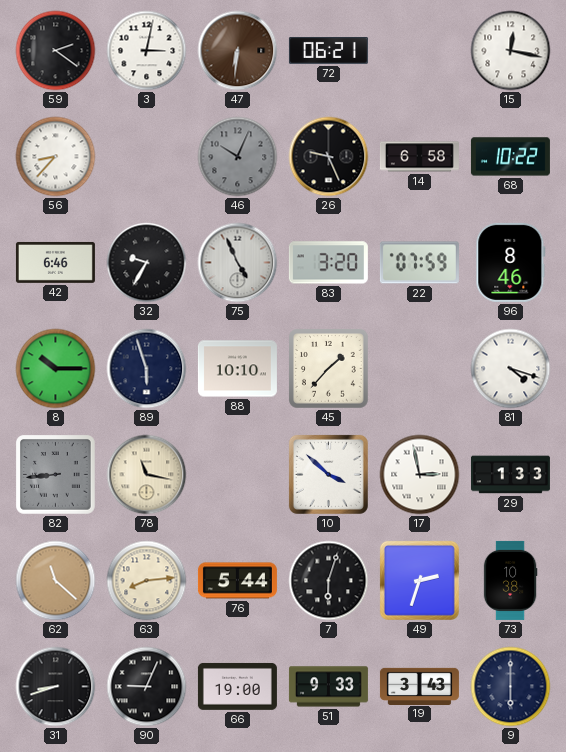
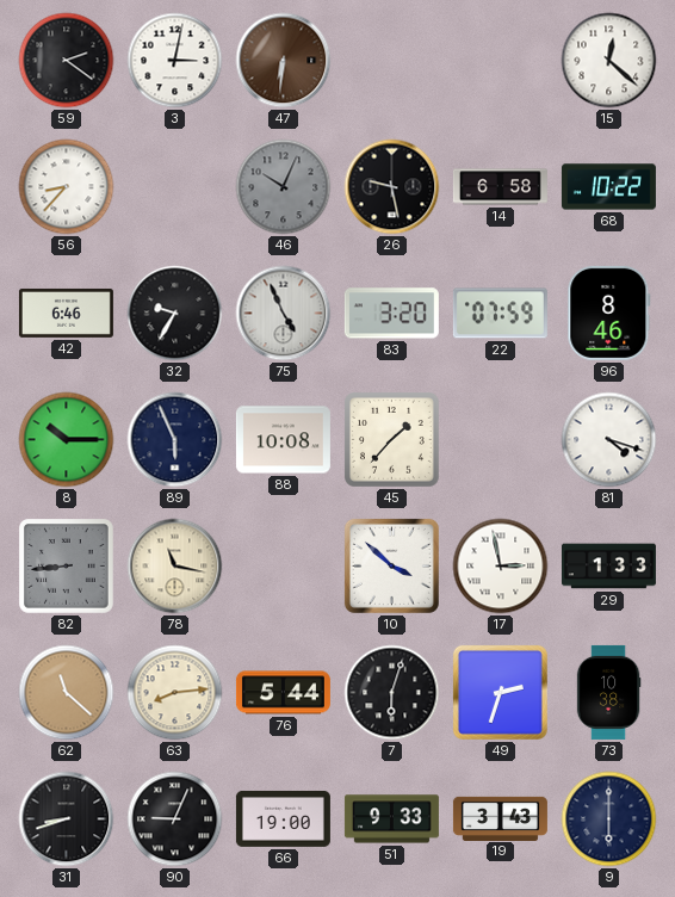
72: 06:21 -> none (328, 51)
15: 12:17 -> 12:22 (609, 61)
26: 9:26 -> 9:28 (392, 187)
89: 5:57 -> 5:56 (175, 440)
88: 10:10 -> 10:08 (283, 440)
